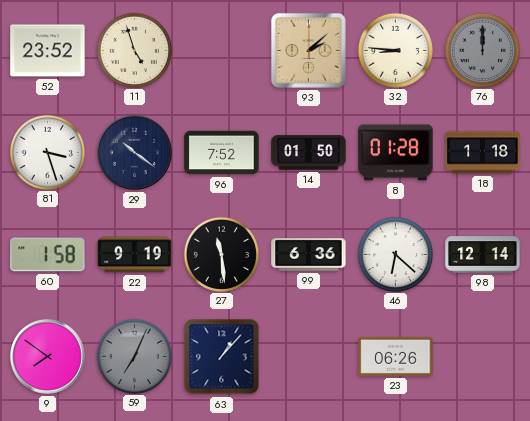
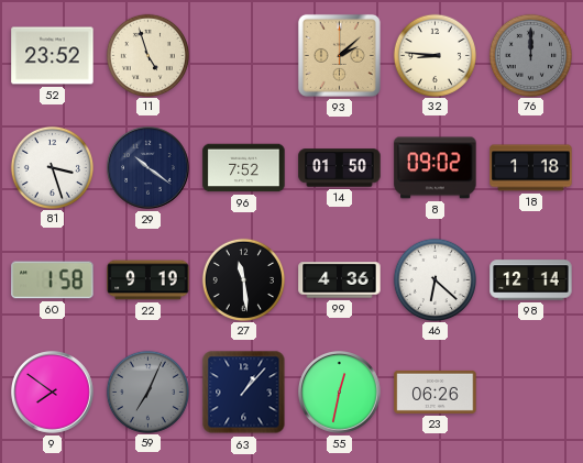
8: 01:28 -> 09:02 (436, 168)
99: 6:36 -> 4:36 (340, 280)
55: none -> 12:32 (340, 393)
